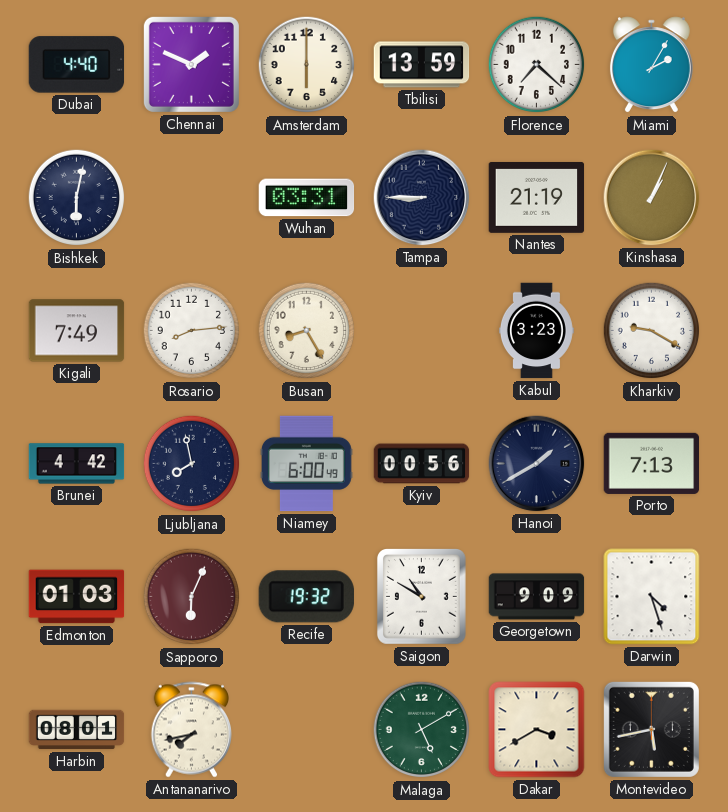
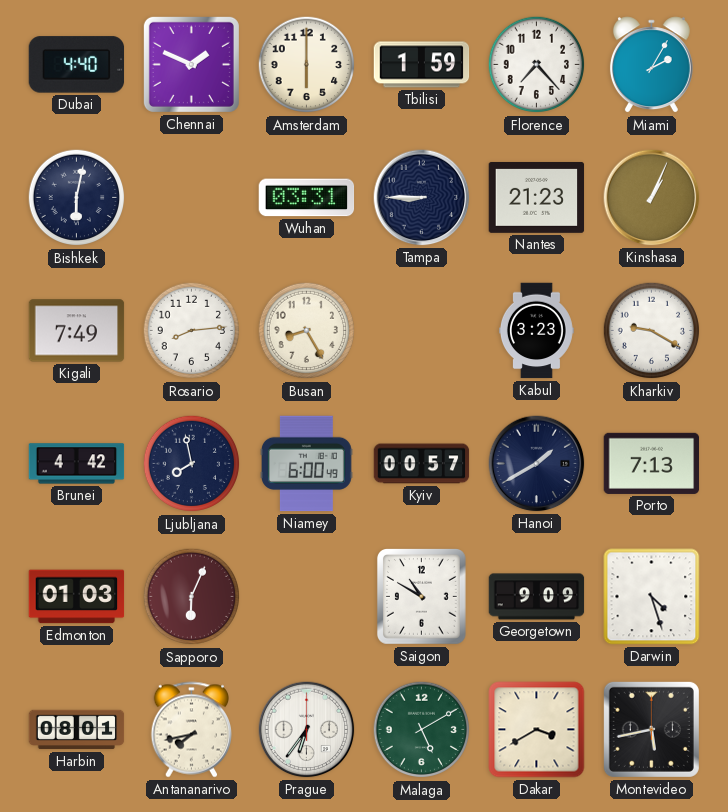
Tbilisi: 13:59 -> 1:59 (422, 65)
Florence: 7:22 -> 7:23 (537, 65)
Nantes: 21:19 -> 21:23 (537, 197)
Kyiv: 00:56 -> 00:57 (422, 464)
Recife: 19:32 -> none (306, 597)
Prague: none -> 6:36 (307, 730)
